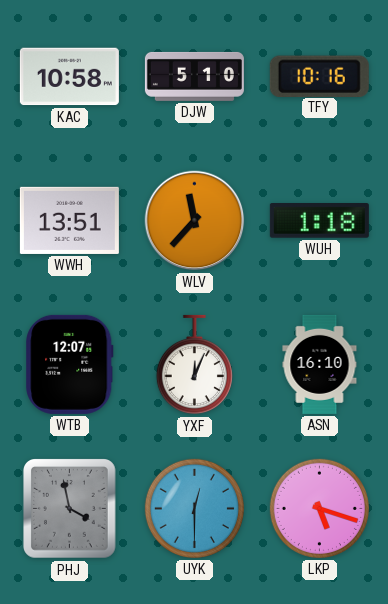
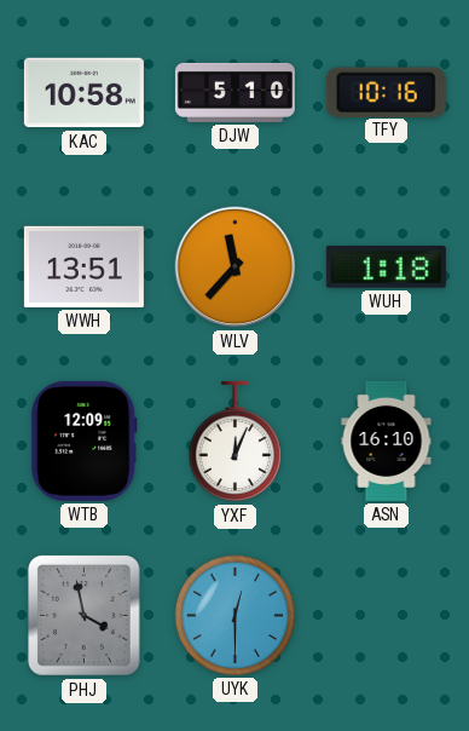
WTB: 12:07 -> 12:09 (85, 441)
LKP: 5:18 -> none (319, 508)
